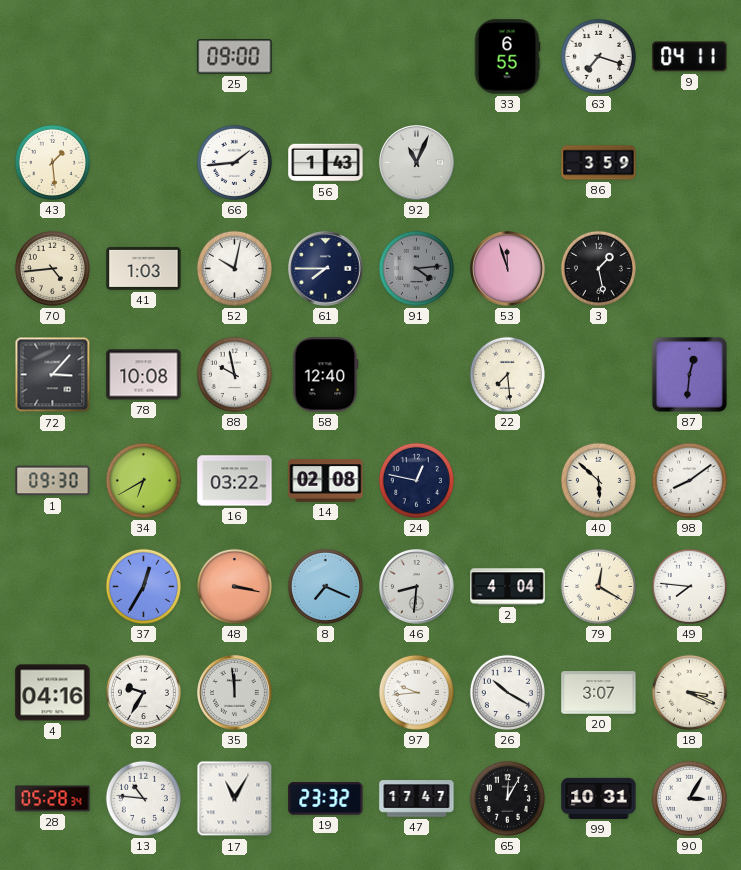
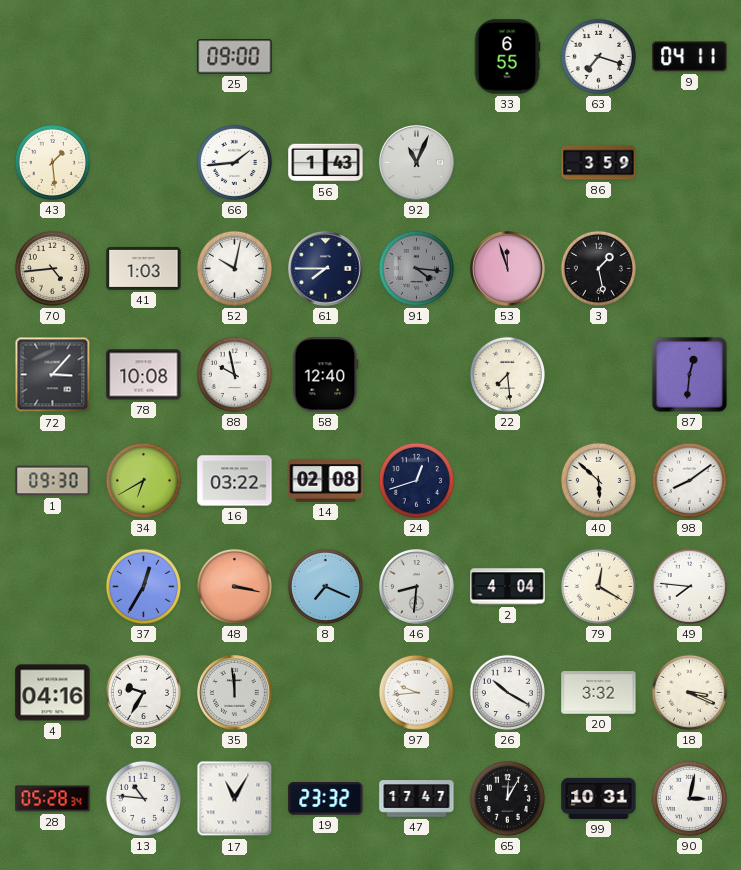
91: 4:14 -> 4:16 (416, 268)
24: 12:47 -> 12:42 (416, 480)
20: 3:07 -> 3:32 (599, 693)
90: 3:05 -> 3:02 (689, 798)
